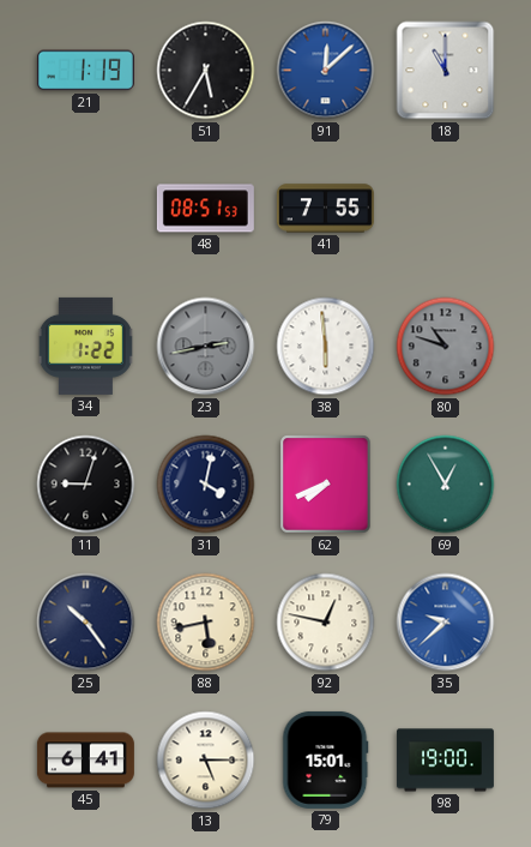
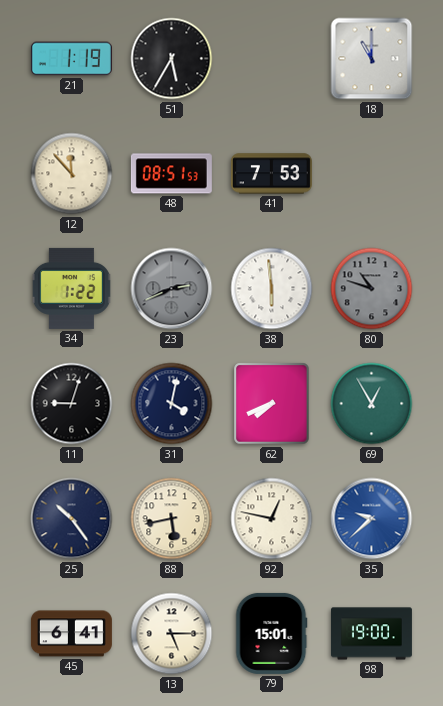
91: 12:08 -> none (326, 71)
12: none -> 11:53 (72, 174)
41: 7:55 -> 7:53 (271, 174)
23: 2:43 -> 2:41 (172, 289)
